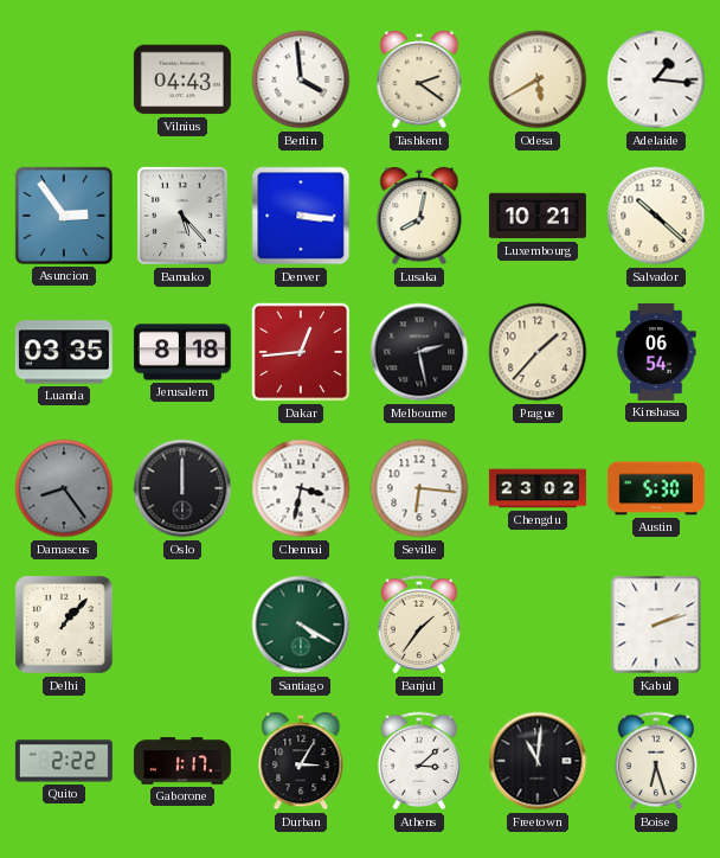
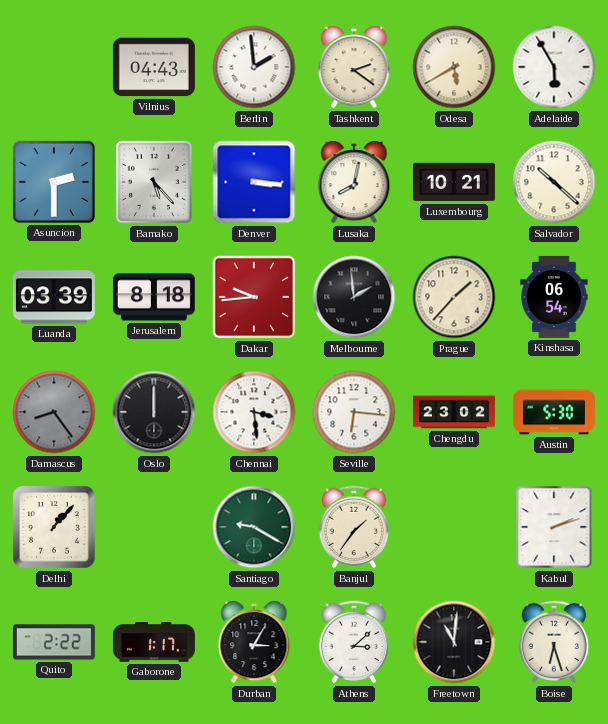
Berlin: 3:59 -> 1:59 (254, 67)
Adelaide: 1:16 -> 5:55 (554, 67)
Asuncion: 2:54 -> 2:30 (54, 182)
Luanda: 03:35 -> 03:39 (54, 297)
Dakar: 12:44 -> 9:44 (254, 297)
Melbourne: 2:28 -> 1:59 (354, 297)
Chennai: 3:32 -> 3:29 (254, 412)
Santiago: 4:20 -> 9:20 (254, 527)
